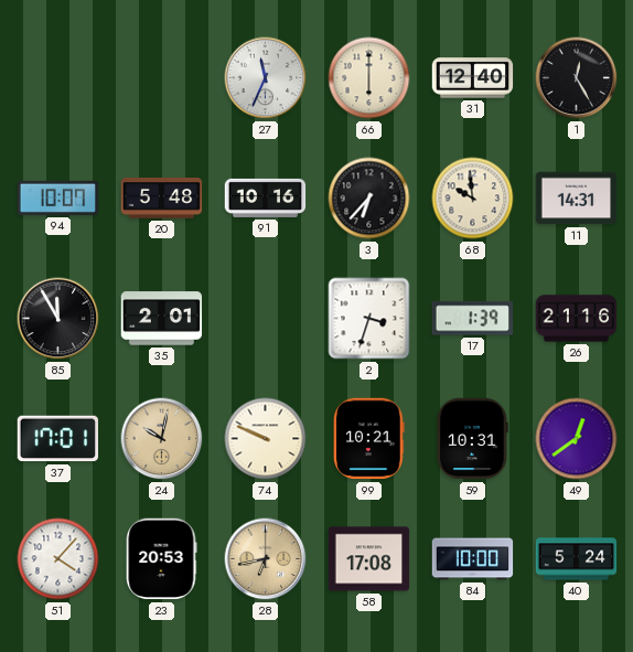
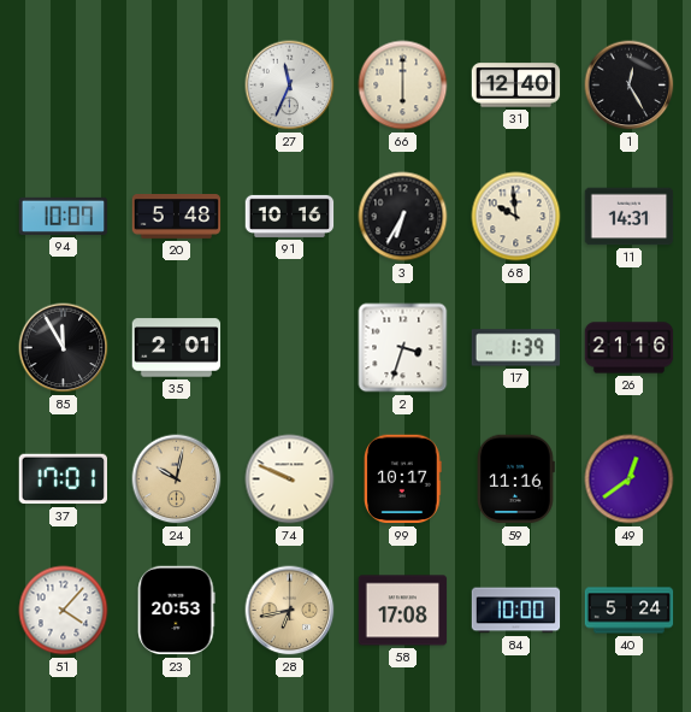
3: 6:37 -> 6:35 (403, 217)
99: 10:21 -> 10:17 (403, 479)
59: 10:31 -> 11:16 (516, 479)
